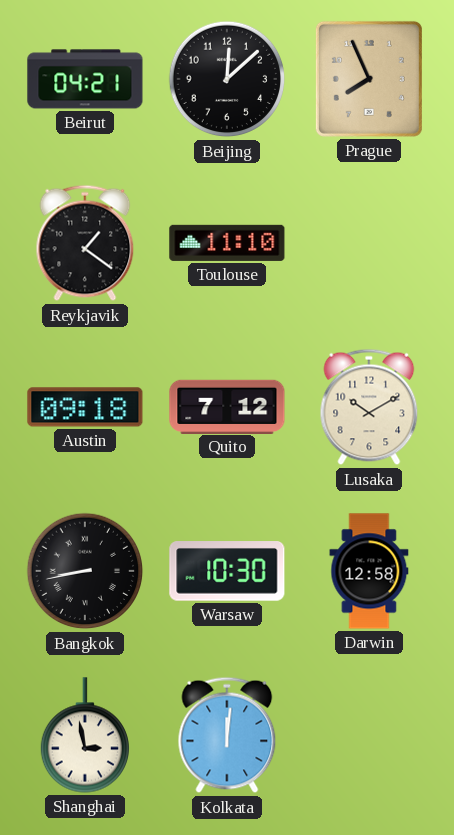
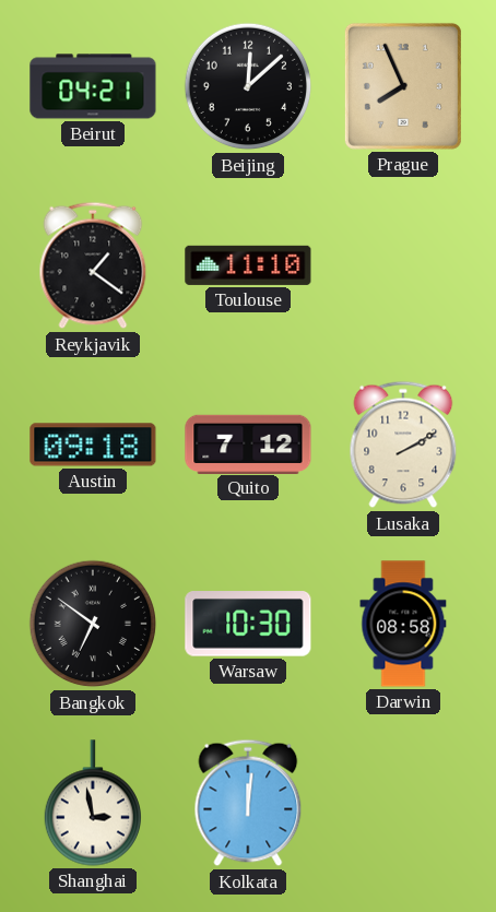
Lusaka: 10:10 -> 2:10 (403, 445)
Bangkok: 8:43 -> 6:51 (93, 624)
Darwin: 12:58 -> 08:58 (403, 624)
